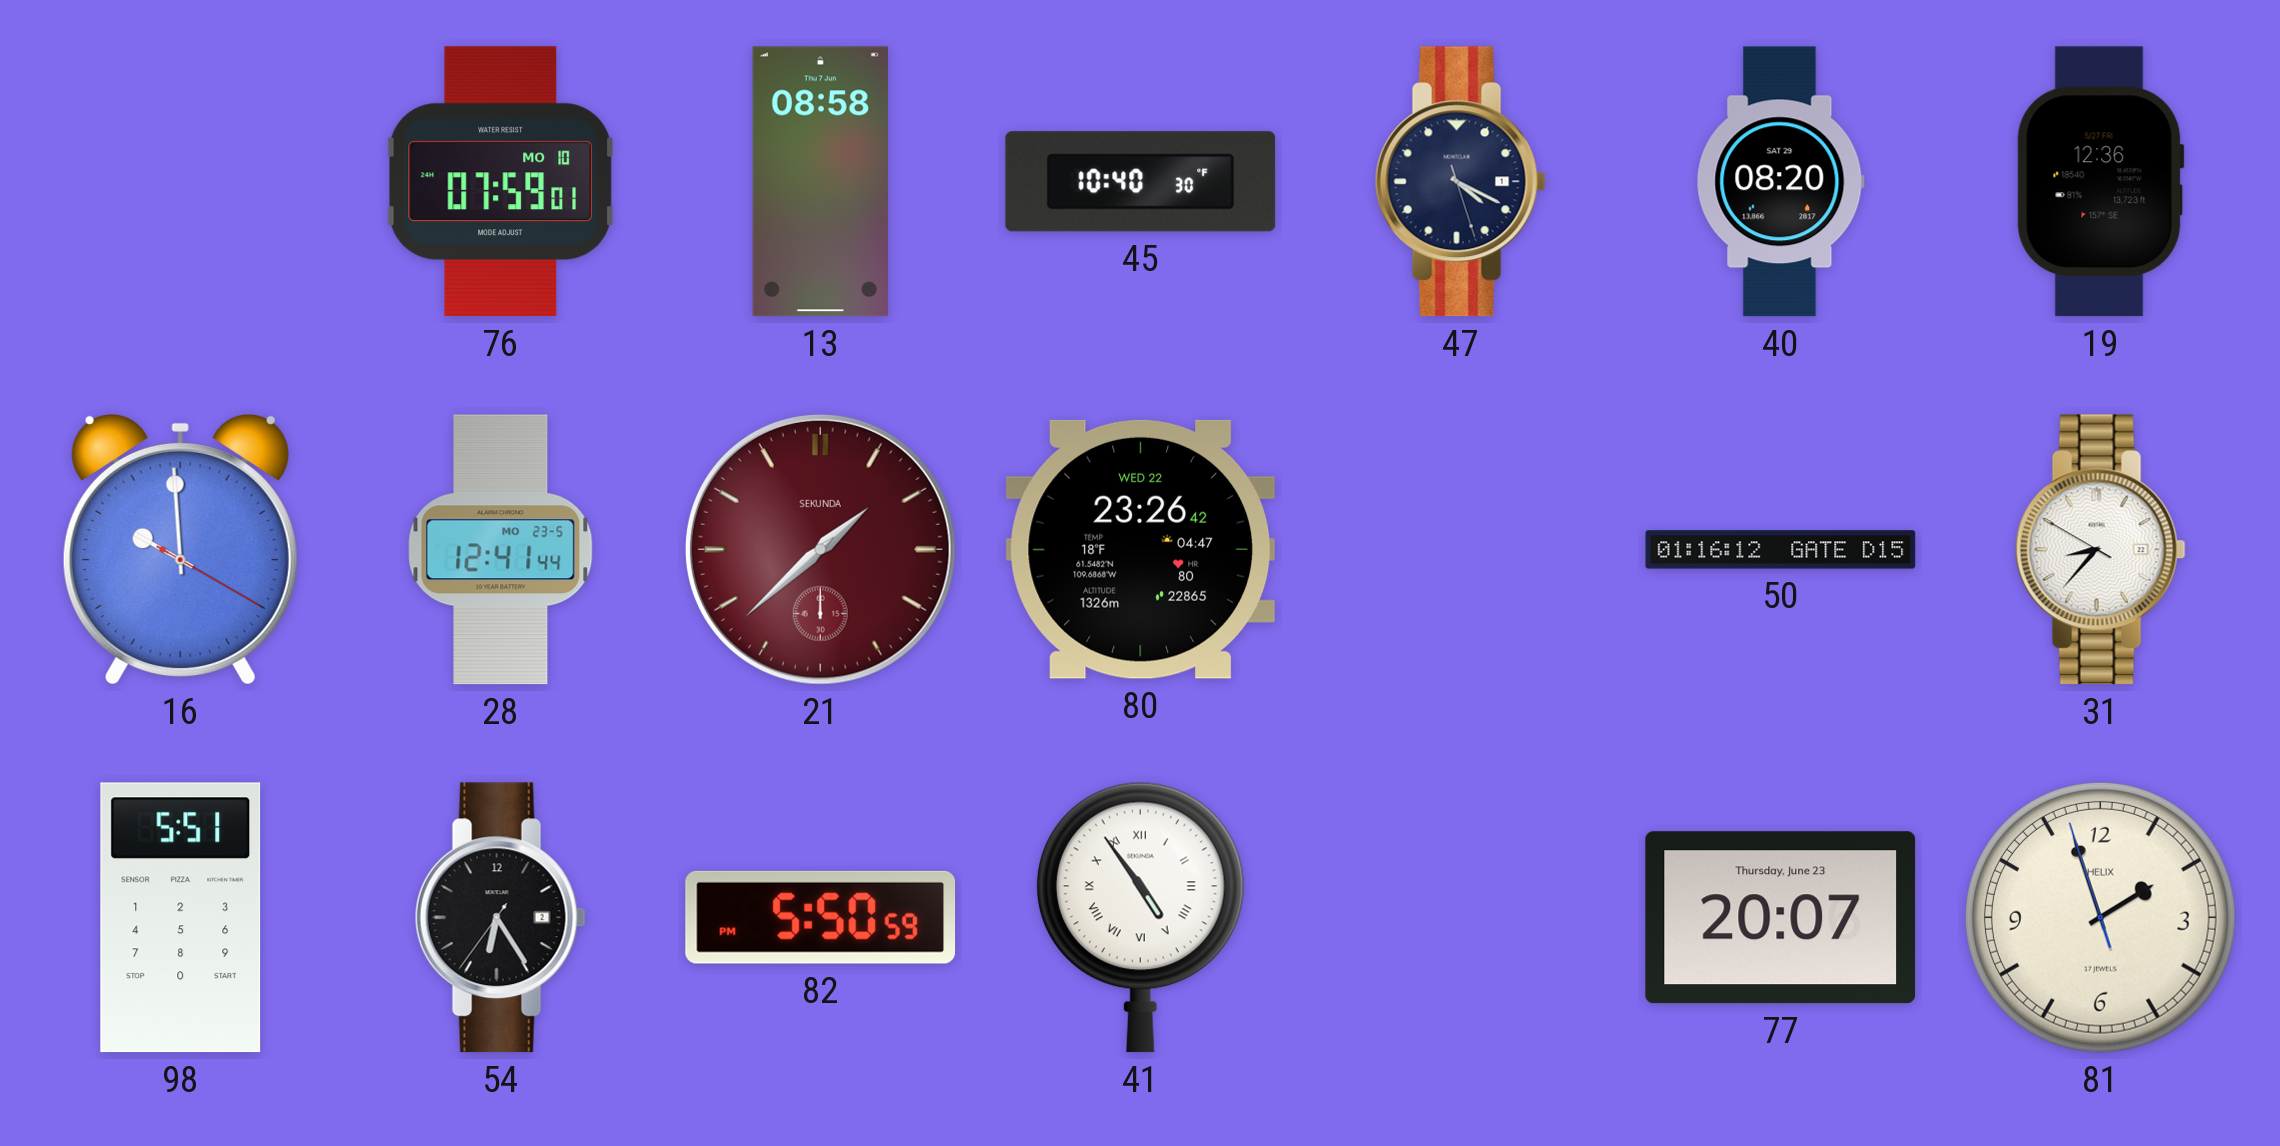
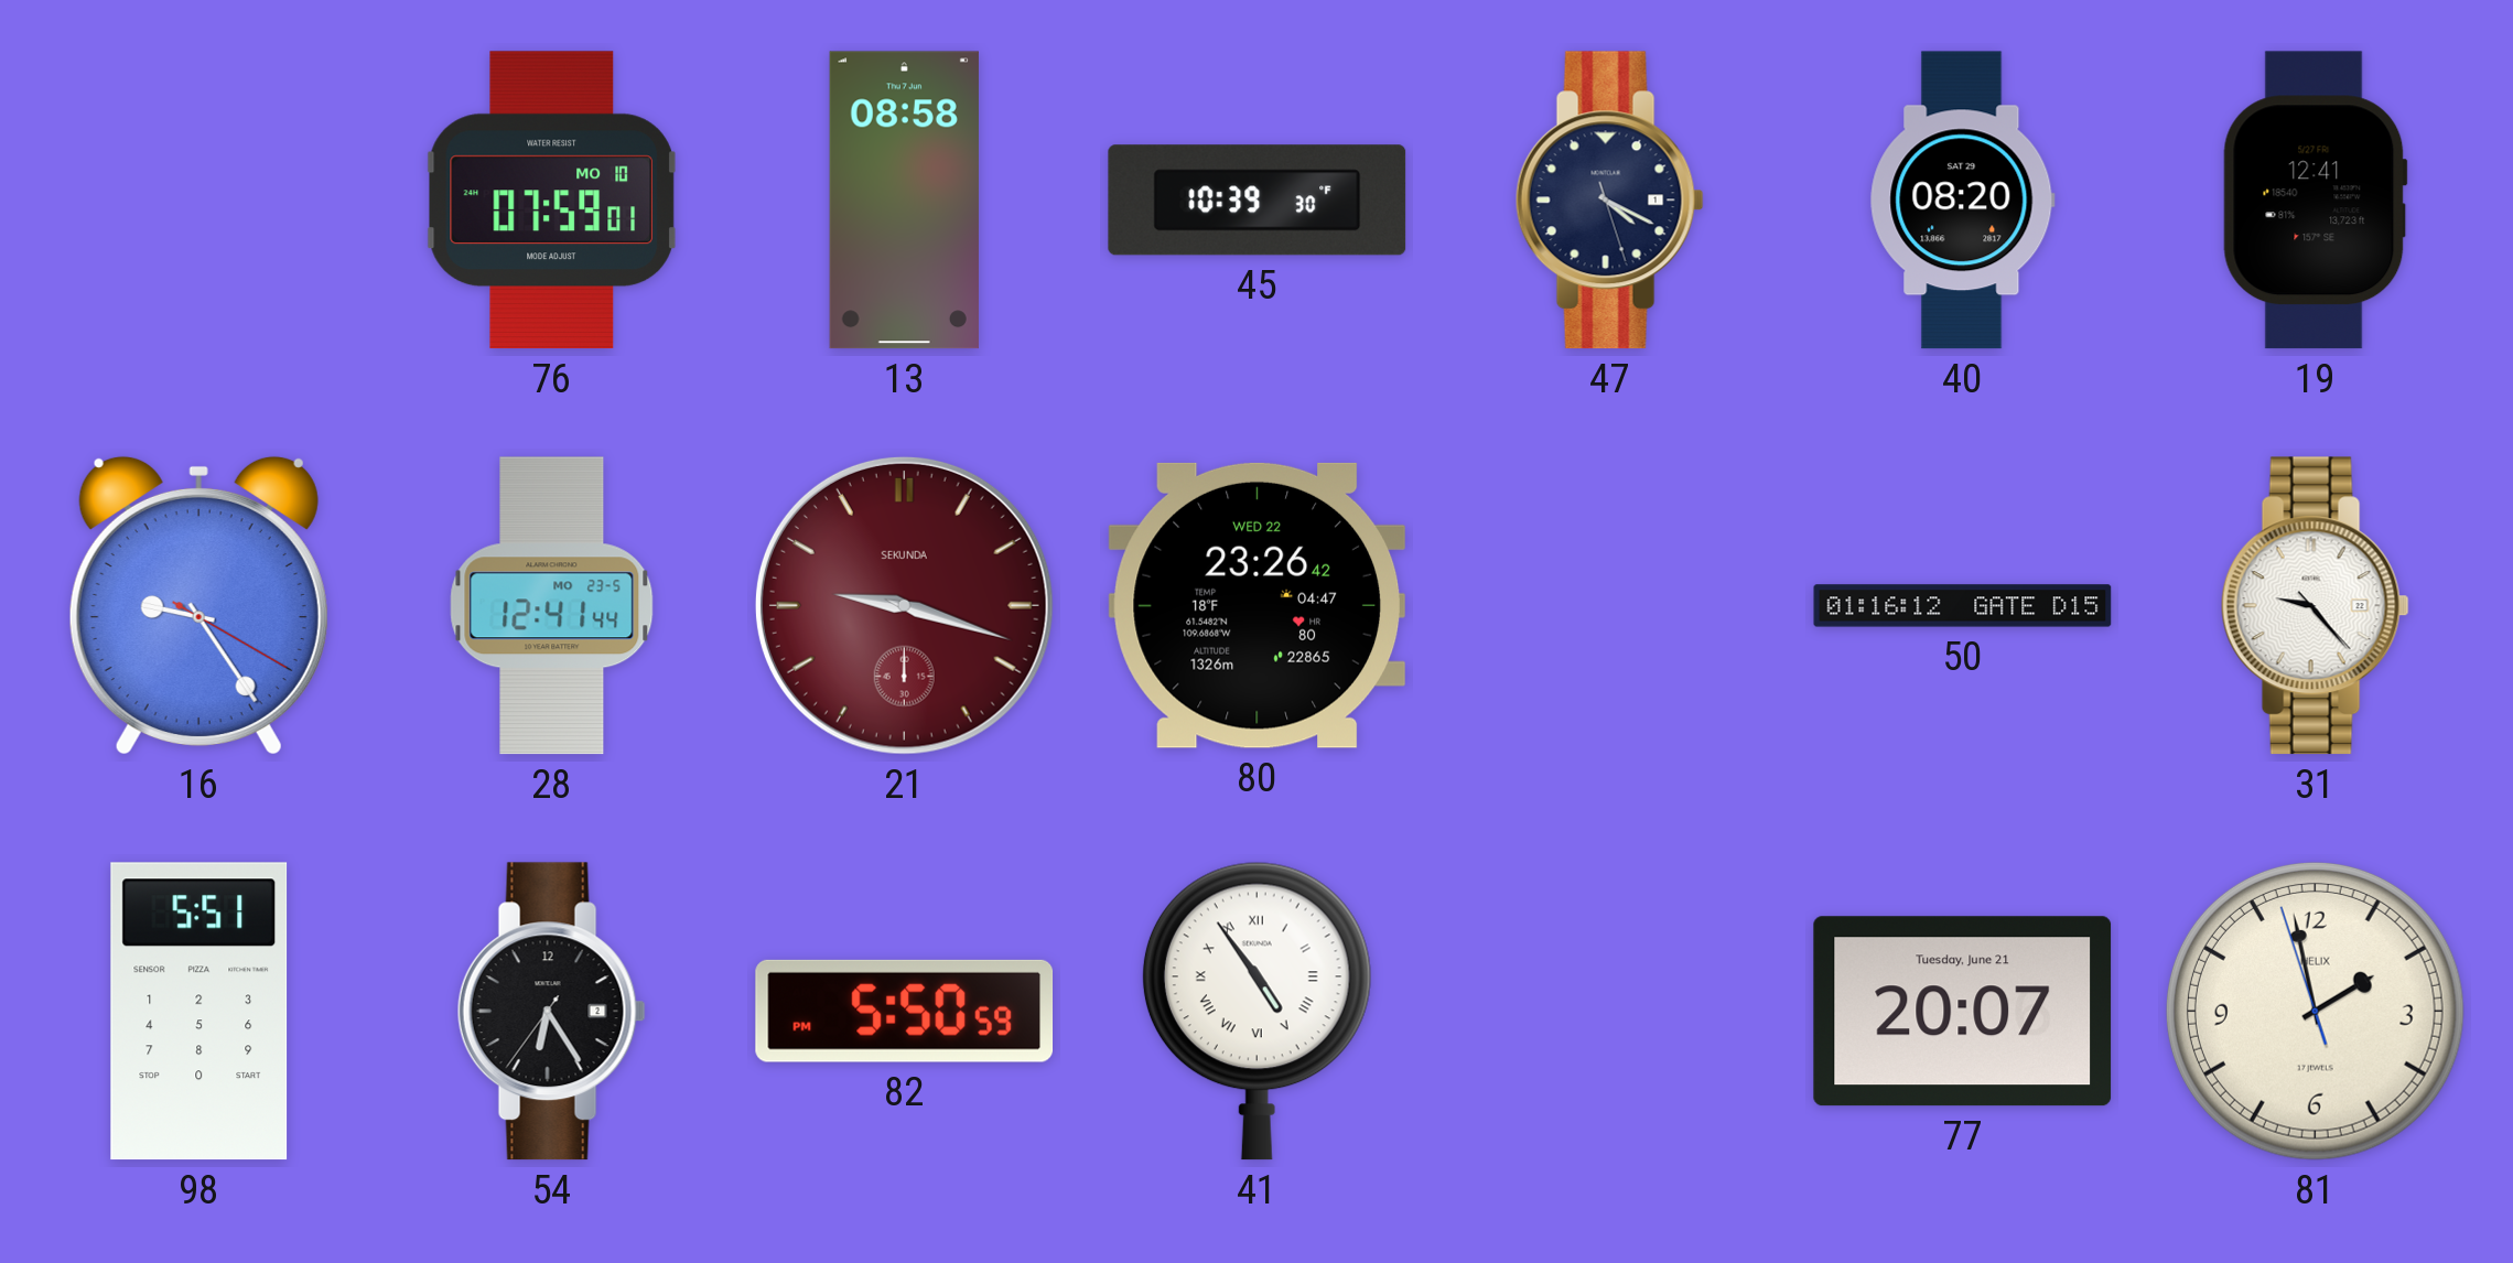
45: 10:40 -> 10:39 (1258, 201)
19: 12:36 -> 12:41 (2315, 201)
16: 9:59 -> 9:24 (198, 605)
21: 1:38 -> 9:18 (904, 605)
31: 8:36 -> 9:23 (2315, 606)
77 date: Thursday, June 23 -> Tuesday, June 21 (1963, 1012)
81: 1:56 -> 1:57 (2315, 1011)
